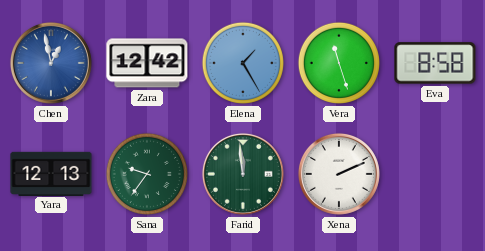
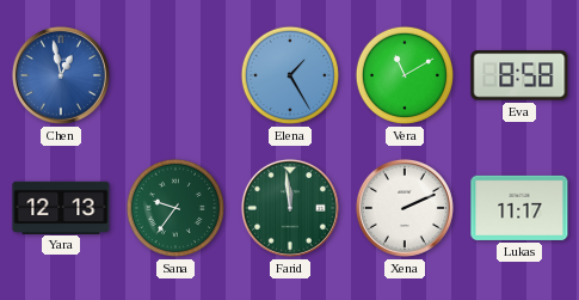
Zara: 12:42 -> none (147, 63)
Vera: 11:27 -> 11:10 (405, 75)
Lukas: none -> 11:17 (519, 208)
